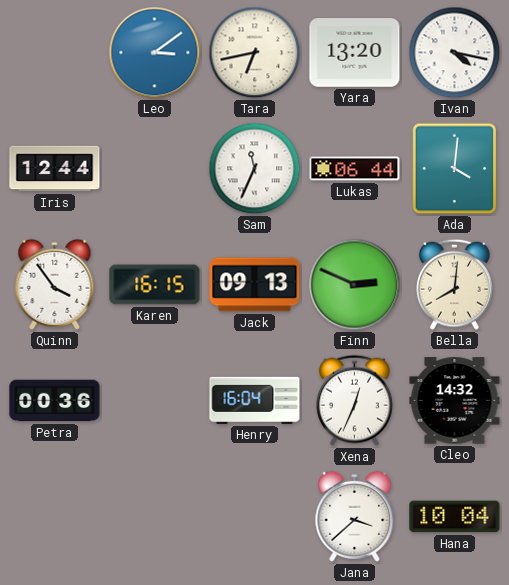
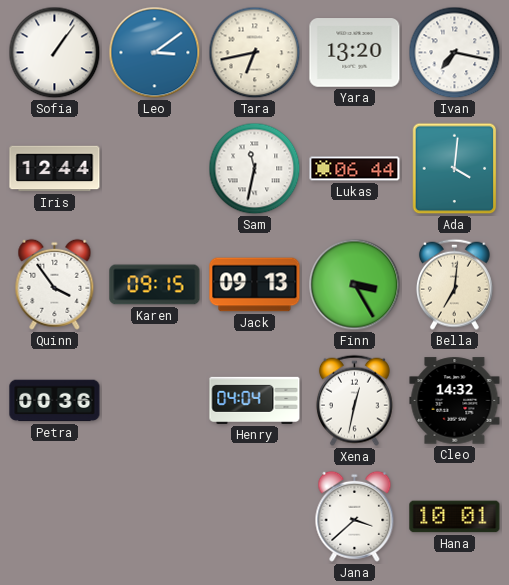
Sofia: none -> 1:06 (55, 53)
Ivan: 4:17 -> 7:17 (455, 53)
Sam: 11:34 -> 11:32 (255, 169)
Karen: 16:15 -> 09:15 (155, 285)
Finn: 2:49 -> 3:25 (355, 285)
Bella: 8:01 -> 7:01 (454, 284)
Henry: 16:04 -> 04:04 (255, 400)
Xena: 12:34 -> 12:32 (354, 400)
Hana: 10:04 -> 10:01 (455, 517)
